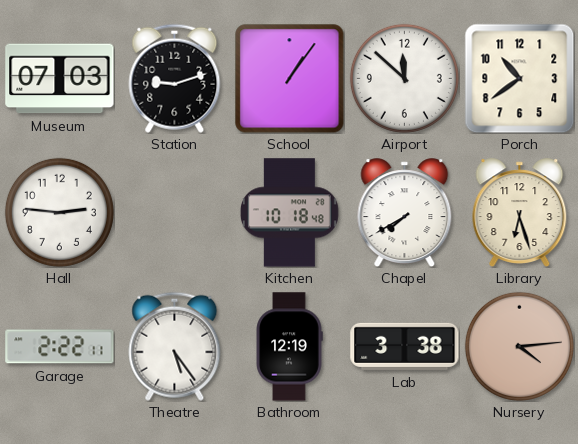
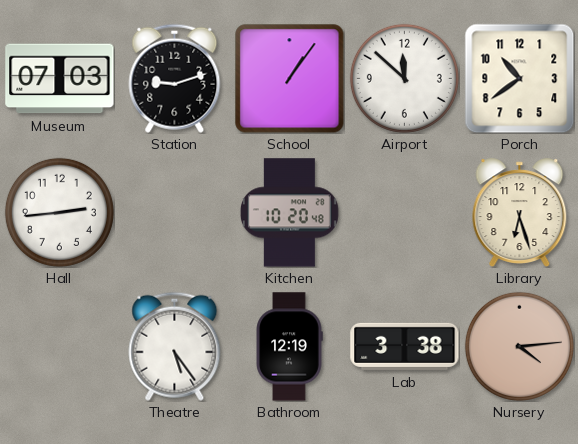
Hall: 2:46 -> 2:44 (59, 212)
Kitchen: 10:18 -> 10:20 (289, 213)
Chapel: 7:40 -> none (405, 212)
Garage: 2:22 -> none (60, 347)
